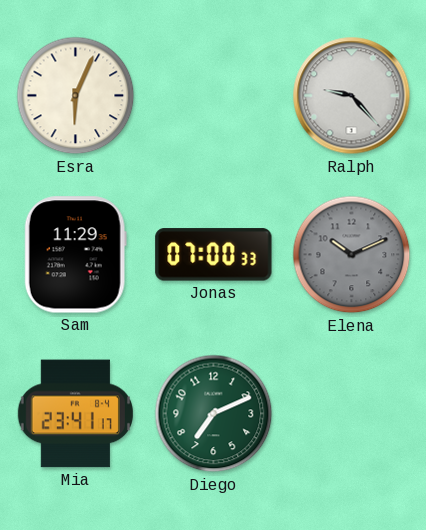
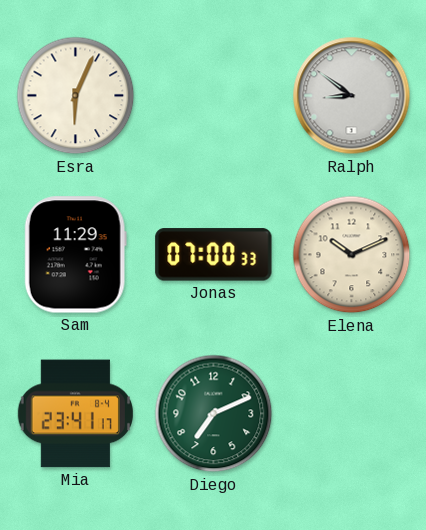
Ralph: 9:23 -> 8:51 (352, 96)
Elena dial: grey -> cream (352, 255)
